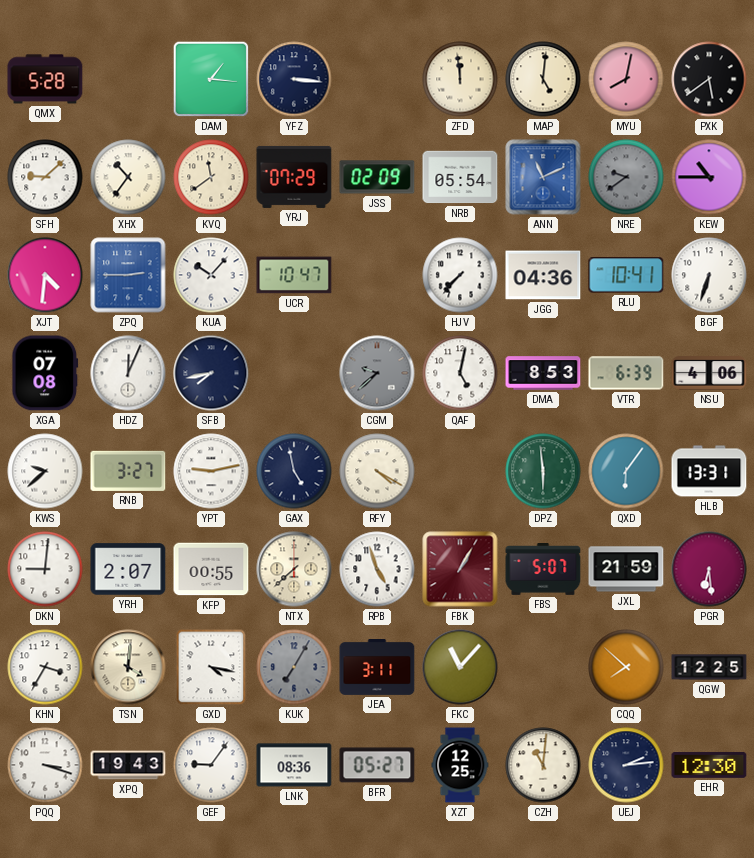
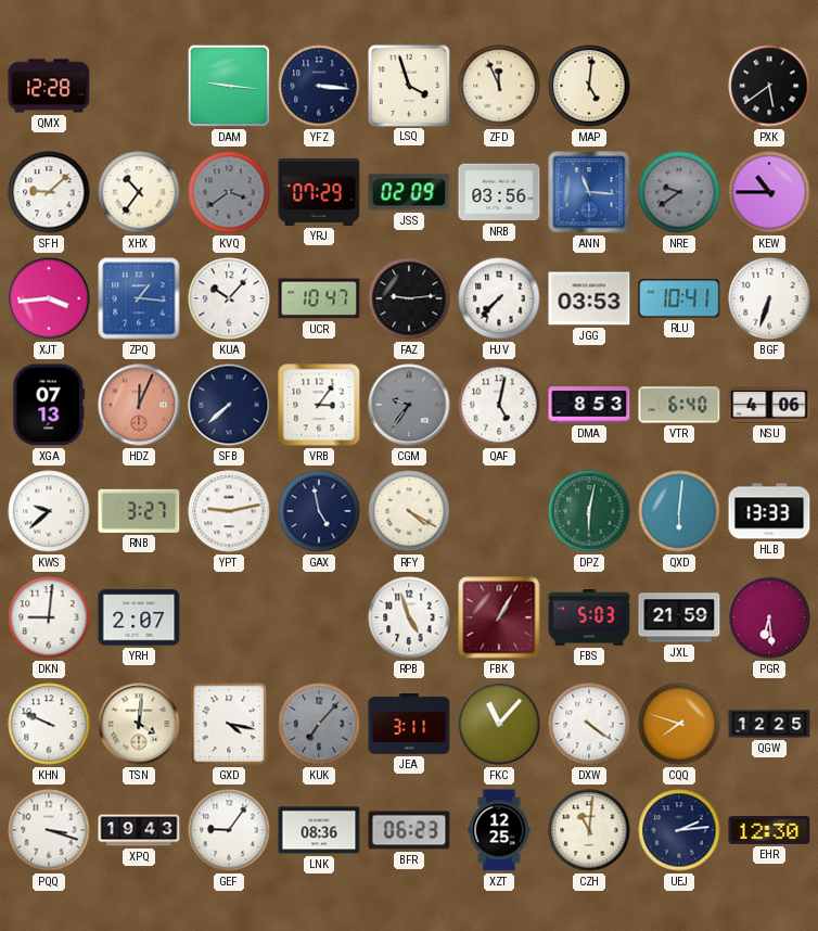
QMX: 5:28 -> 12:28 (49, 86)
DAM: 1:16 -> 9:16 (229, 86)
LSQ: none -> 3:57 (408, 85)
ZFD: 11:59 -> 11:56 (499, 86)
MYU: 8:02 -> none (626, 79)
KVQ: 11:39 -> 3:39 (229, 192)
KVQ dial: cream -> grey (229, 192)
NRB: 05:54 -> 03:56 (499, 192)
ANN: 11:11 -> 11:16 (589, 192)
XJT: 4:31 -> 3:44 (49, 298)
ZPQ: 2:45 -> 1:16 (139, 298)
FAZ: none -> 9:14 (409, 298)
JGG: 04:36 -> 03:53 (589, 298)
XGA: 07:08 -> 07:13 (49, 405)
HDZ dial: white -> salmon (139, 405)
SFB: 7:43 -> 7:38 (229, 405)
VRB: none -> 3:06 (319, 405)
CGM: 9:38 -> 9:36 (409, 405)
VTR: 6:39 -> 6:40 (679, 405)
DPZ: 5:59 -> 6:02 (589, 511)
QXD: 6:06 -> 6:01 (679, 511)
HLB: 13:31 -> 13:33 (769, 511)
KFP: 00:55 -> none (211, 569)
NTX: 7:38 -> none (294, 569)
FBS: 5:07 -> 5:03 (589, 618)
KHN: 3:35 -> 9:49 (49, 724)
KUK: 7:05 -> 7:07 (319, 724)
DXW: none -> 4:21 (589, 724)
CQQ: 7:52 -> 7:48 (679, 724)
BFR: 05:27 -> 06:23 (409, 830)
